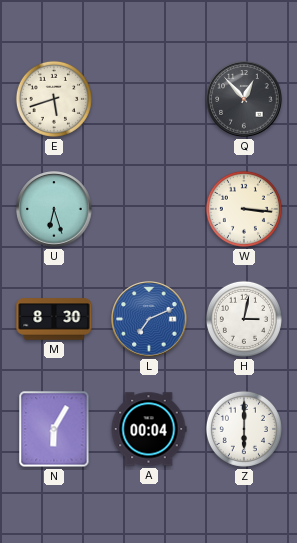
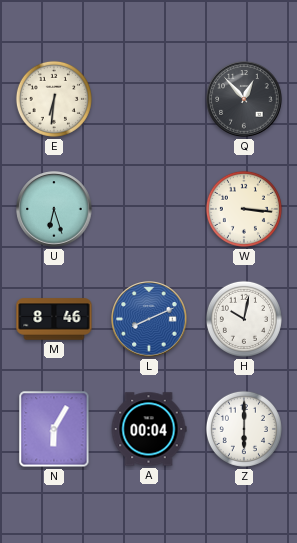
E: 5:42 -> 6:31 (54, 99)
M: 8:30 -> 8:46 (54, 319)
L: 7:11 -> 8:11 (149, 319)
H: 3:02 -> 10:02 (244, 319)
